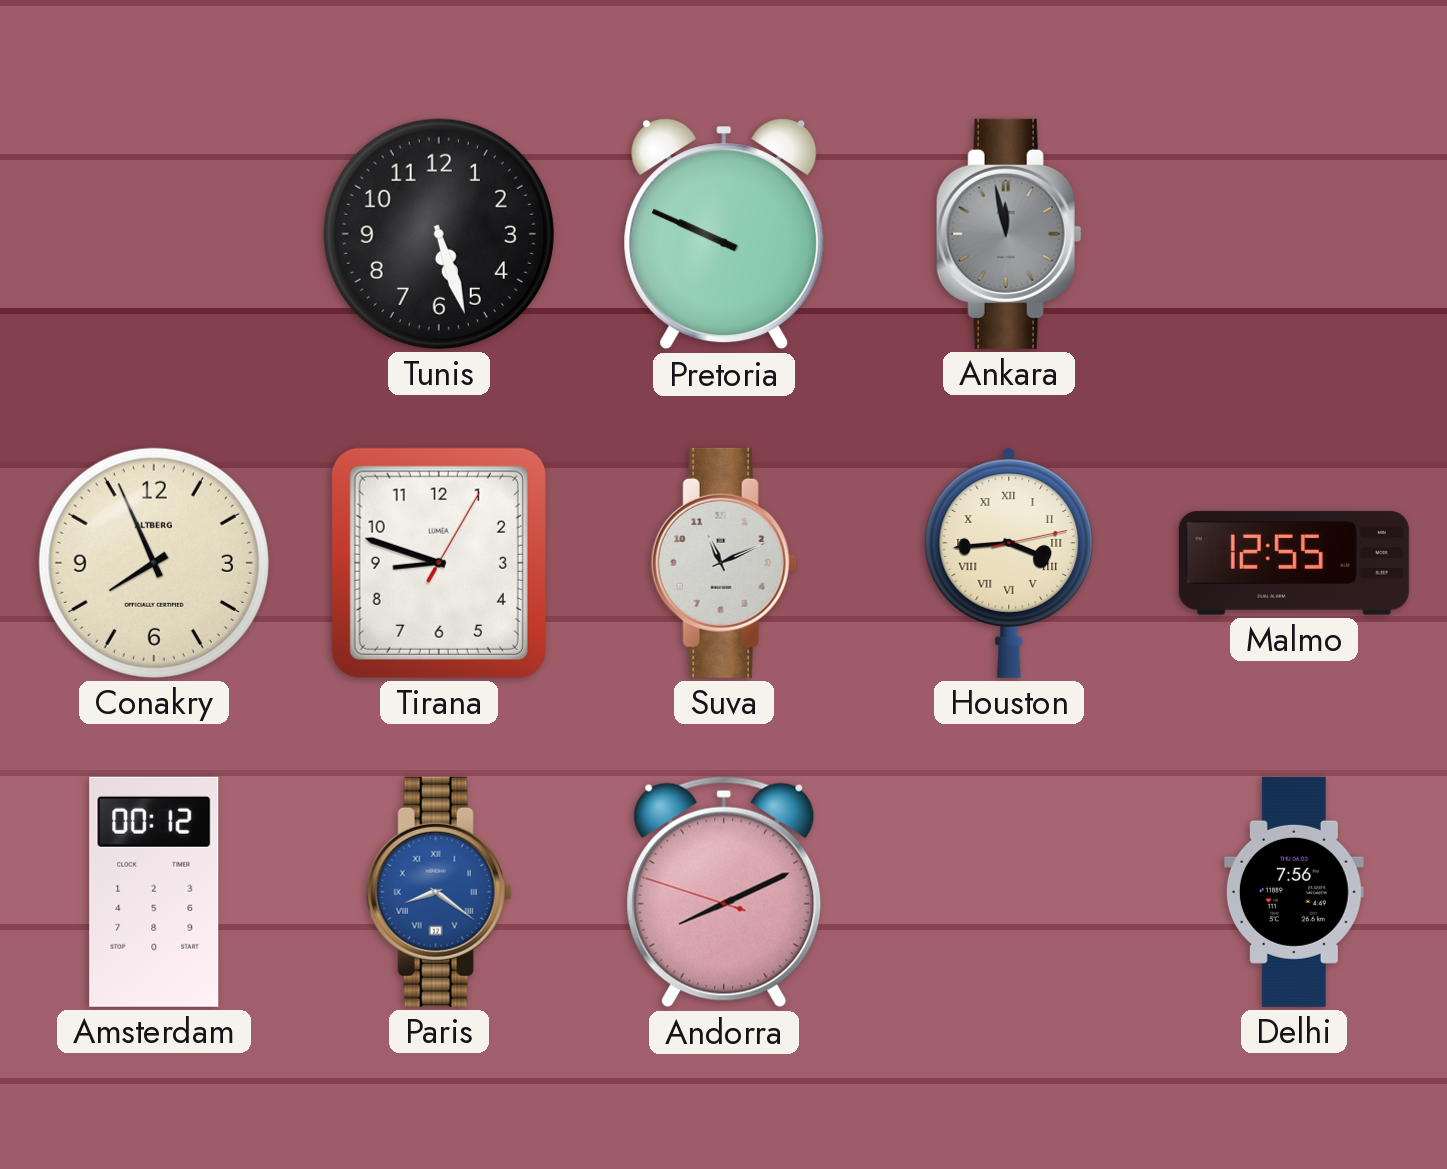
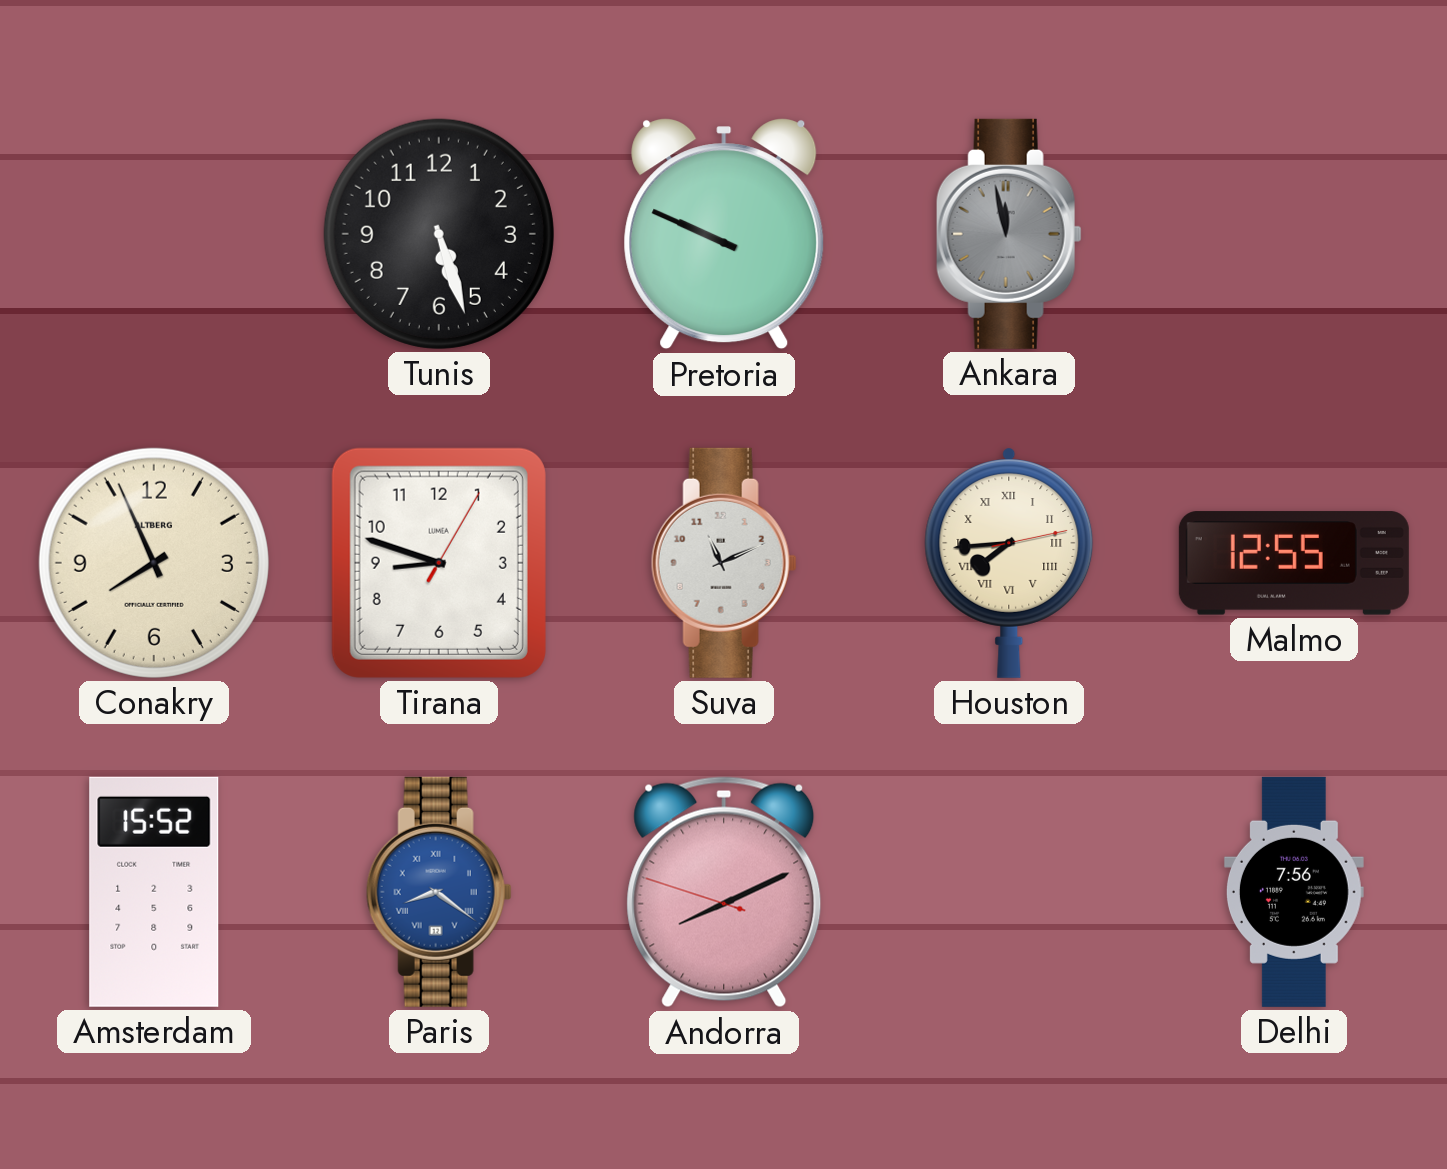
Houston: 3:44 -> 7:44 (1009, 563)
Amsterdam: 00:12 -> 15:52 (154, 892)
